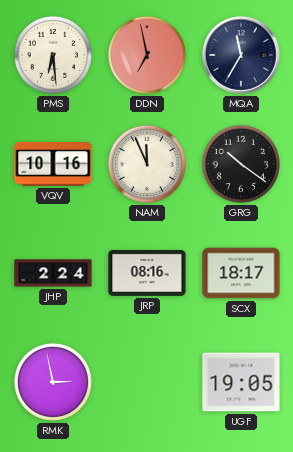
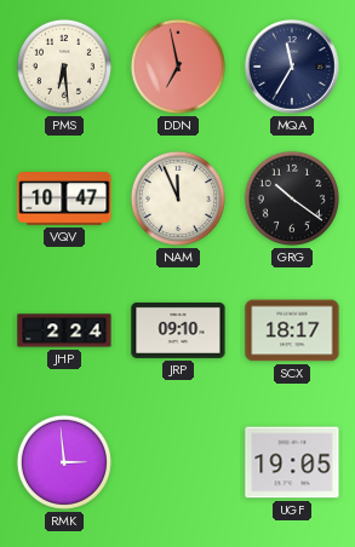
VQV: 10:16 -> 10:47 (64, 200)
JRP: 08:16 -> 09:10 (178, 330)
RMK: 2:58 -> 2:59 (64, 462)
